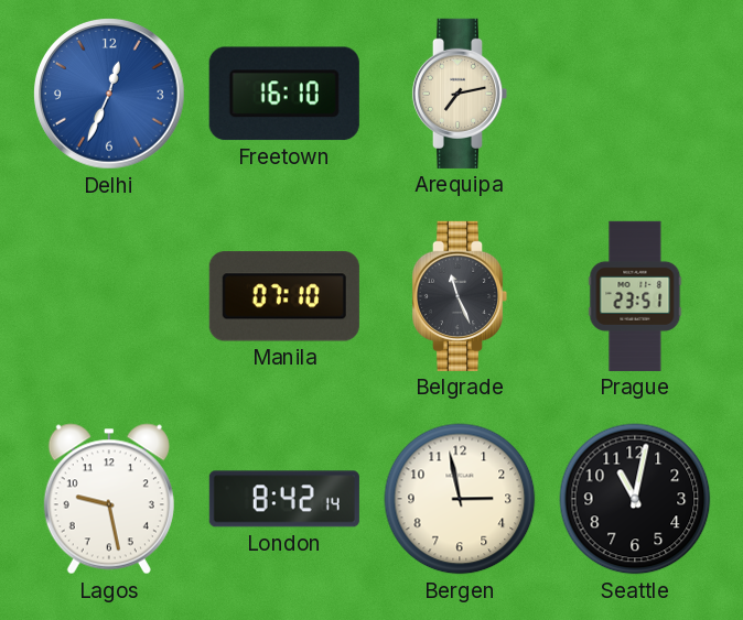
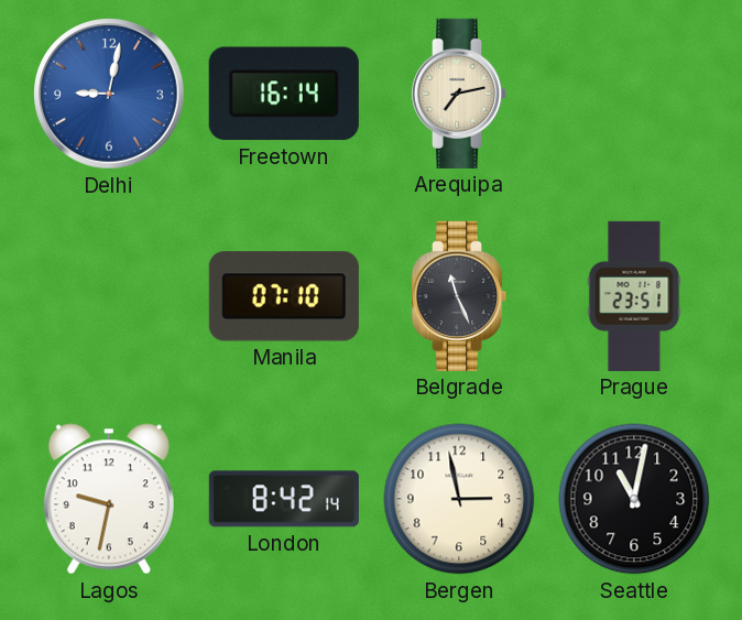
Delhi: 12:34 -> 9:02 (110, 95)
Freetown: 16:10 -> 16:14 (284, 94)
Lagos: 9:28 -> 9:32 (109, 499)
